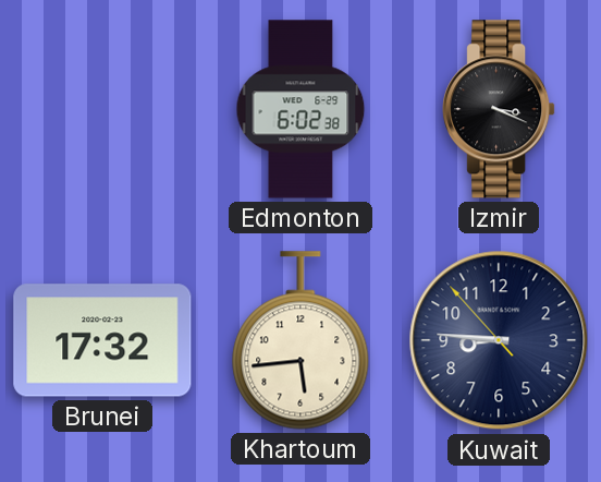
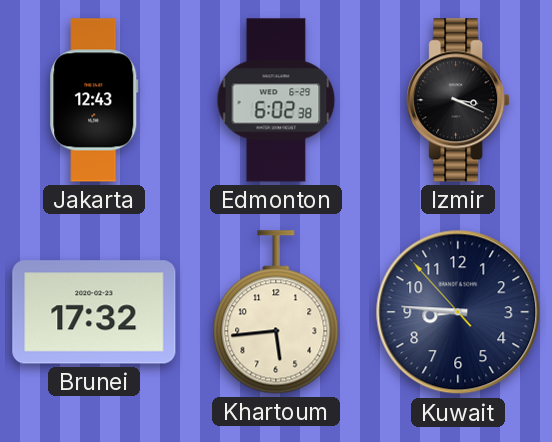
Jakarta: none -> 12:43 (94, 100)
